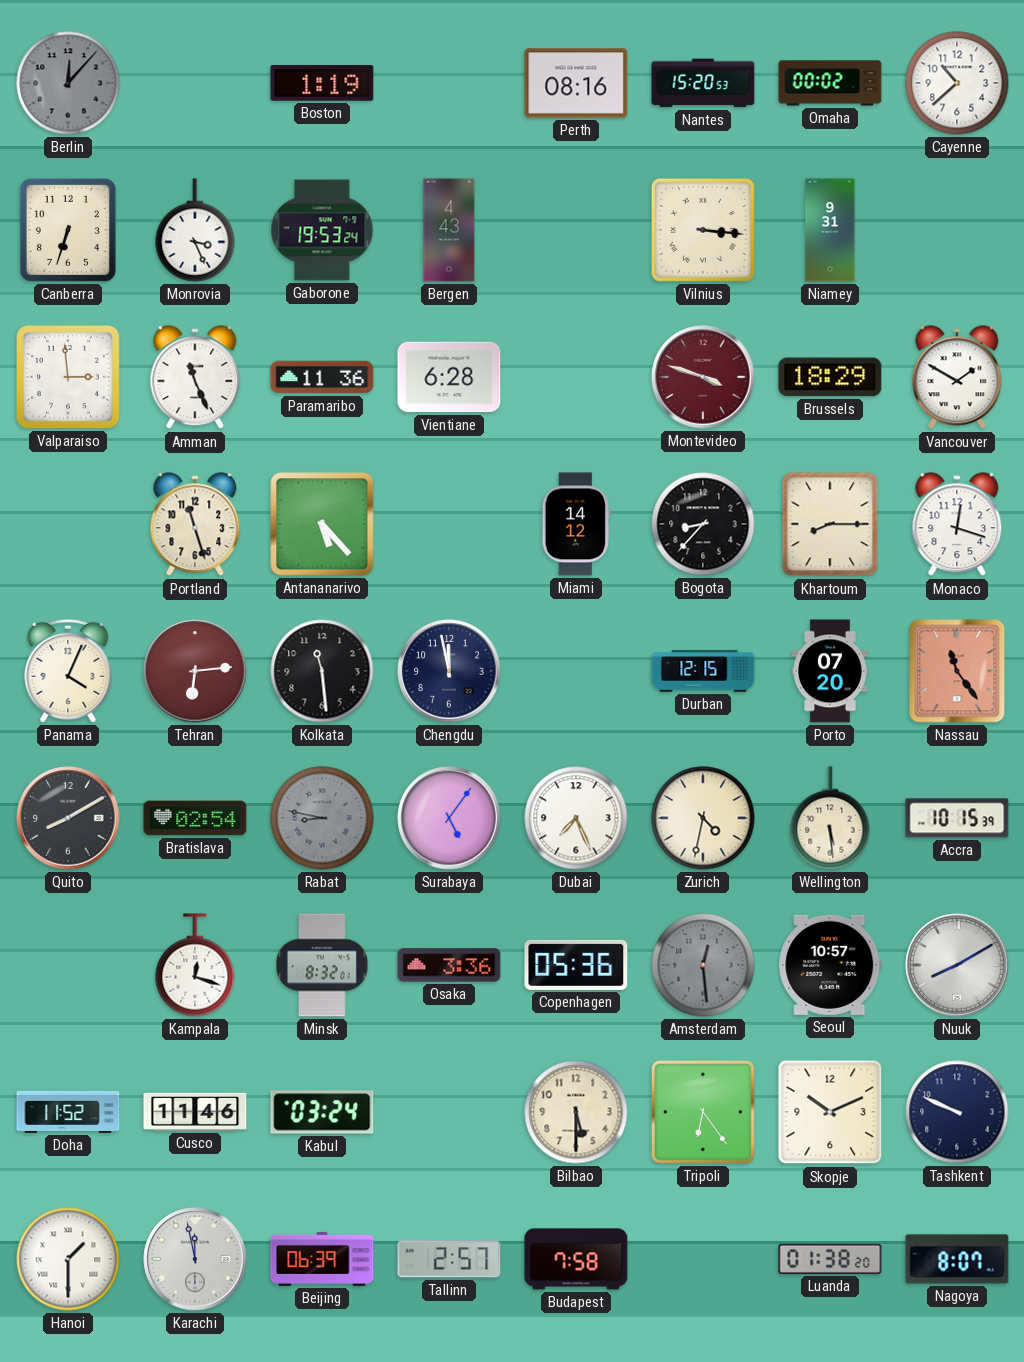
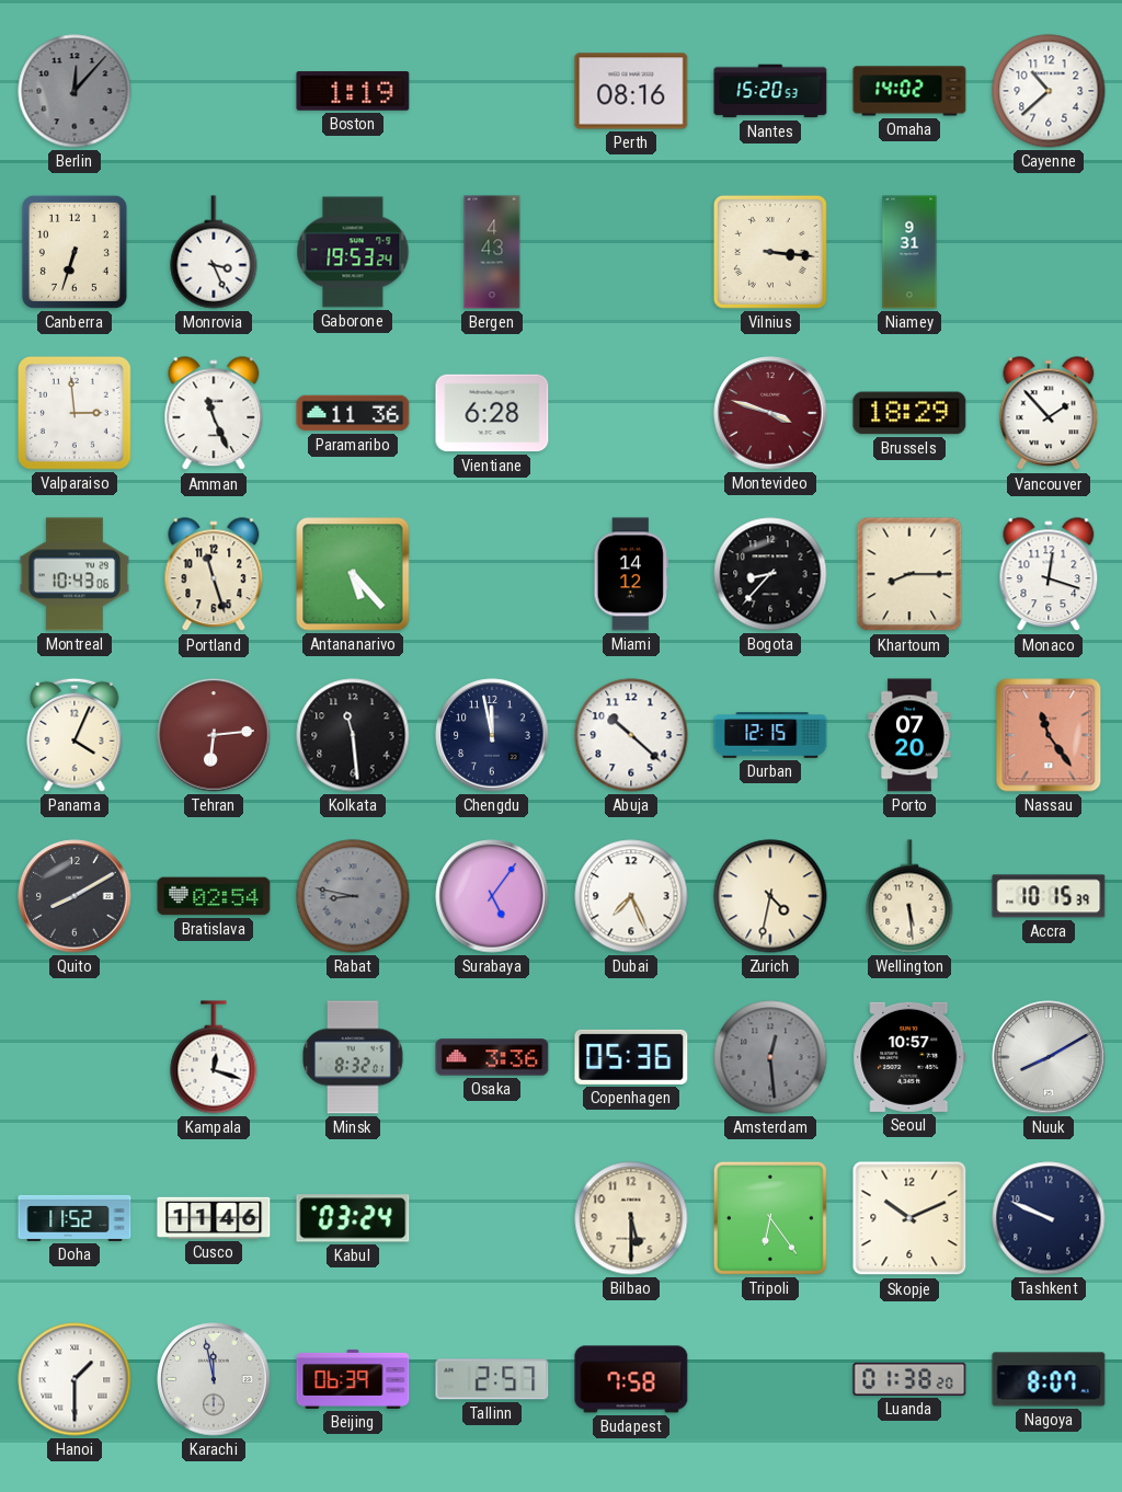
Omaha: 00:02 -> 14:02 (909, 91)
Vancouver: 1:50 -> 1:53 (1049, 414)
Montreal: none -> 10:43 (75, 574)
Abuja: none -> 10:22 (631, 735)
